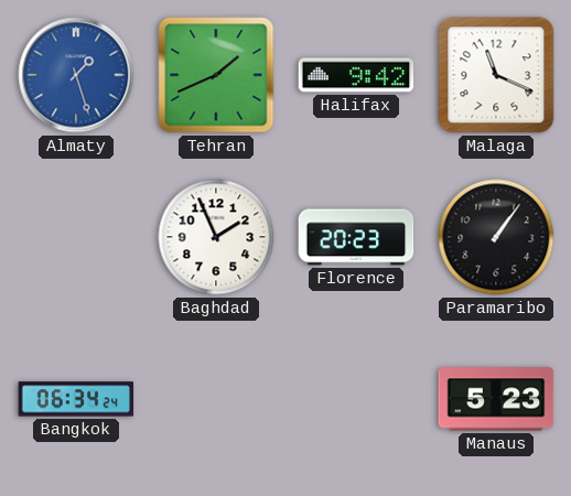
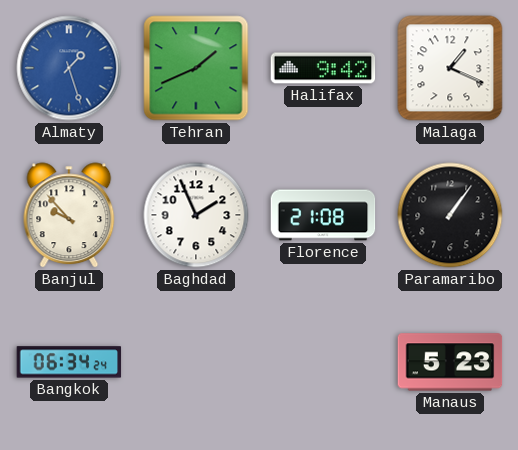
Malaga: 11:19 -> 1:19 (450, 68)
Banjul: none -> 9:53 (69, 215)
Florence: 20:23 -> 21:08 (323, 215)
